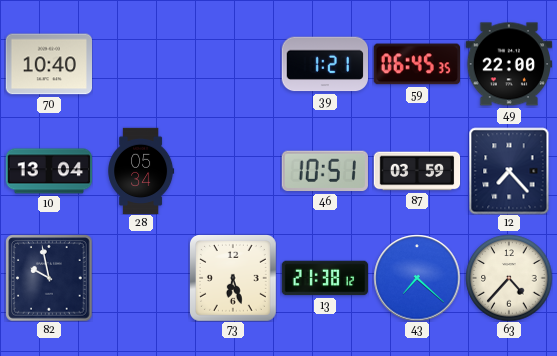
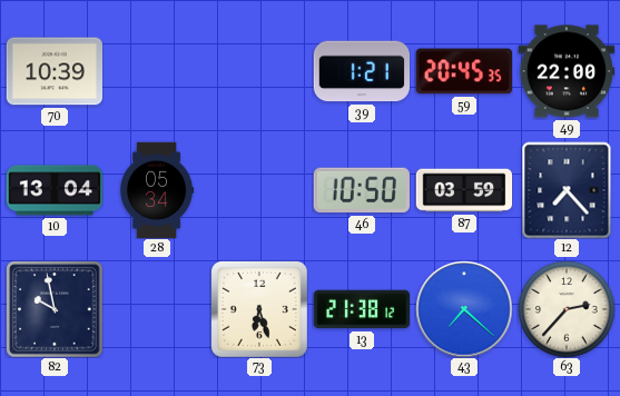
70: 10:40 -> 10:39 (53, 71)
59: 06:45 -> 20:45 (463, 71)
46: 10:51 -> 10:50 (362, 190)
63: 4:37 -> 2:37 (567, 309)
